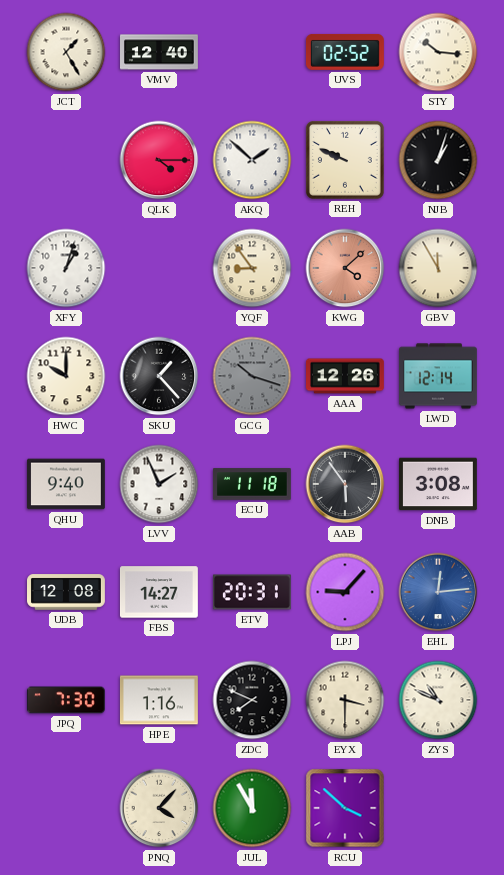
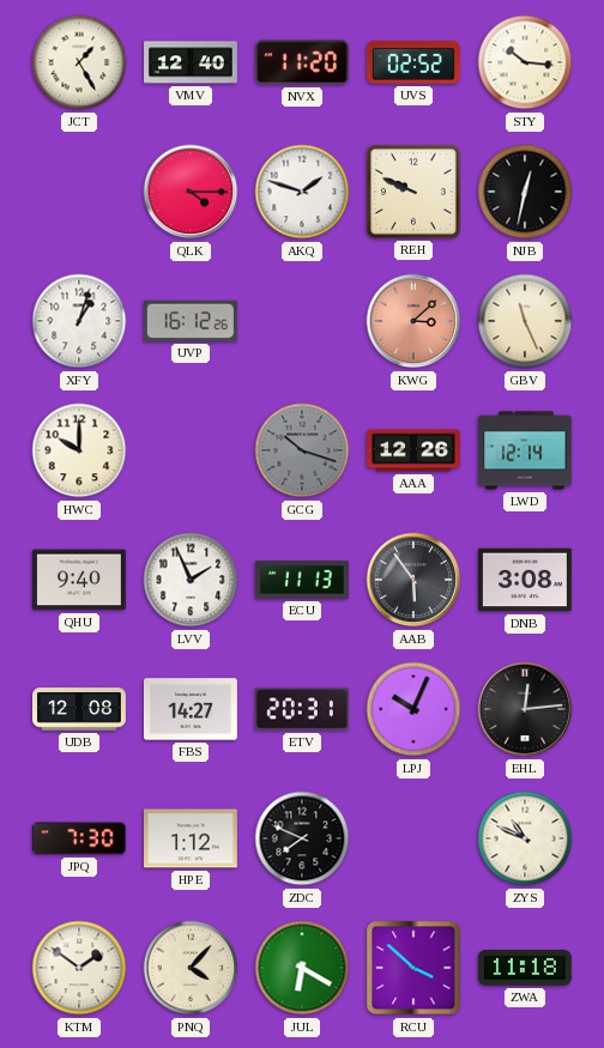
NVX: none -> 11:20 (302, 62)
AKQ: 1:52 -> 1:48 (302, 192)
NJB: 1:03 -> 12:32 (525, 192)
UVP: none -> 16:12 (191, 321)
YQF: 8:54 -> none (252, 268)
KWG: 4:08 -> 3:08 (413, 321)
GBV: 11:55 -> 11:26 (525, 321)
SKU: 1:23 -> none (159, 376)
ECU: 11:18 -> 11:13 (302, 580)
LPJ: 9:07 -> 10:04 (413, 709)
EHL dial: blue -> black (525, 709)
HPE: 1:16 -> 1:12 (191, 838)
EYX: 3:30 -> none (345, 700)
KTM: none -> 1:51 (79, 968)
JUL: 11:55 -> 6:20 (302, 968)
ZWA: none -> 11:18 (525, 969)
